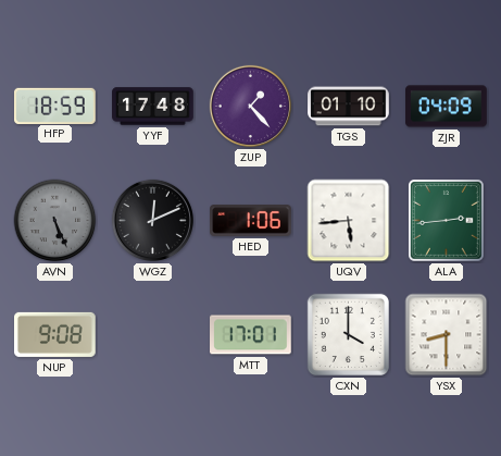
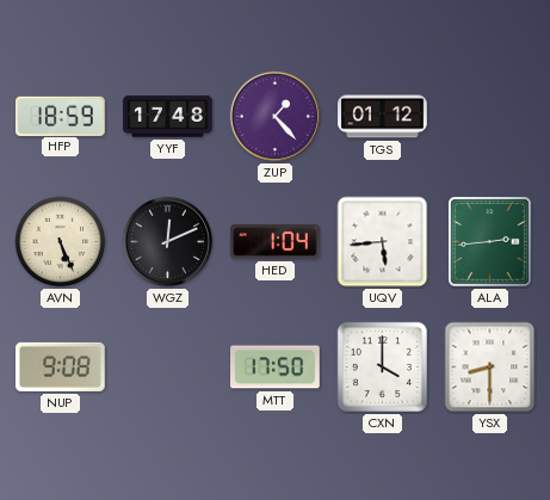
TGS: 01:10 -> 01:12 (383, 117)
ZJR: 04:09 -> none (447, 107)
AVN dial: grey -> cream (61, 242)
HED: 1:06 -> 1:04 (276, 242)
MTT: 17:01 -> 17:50 (276, 368)
